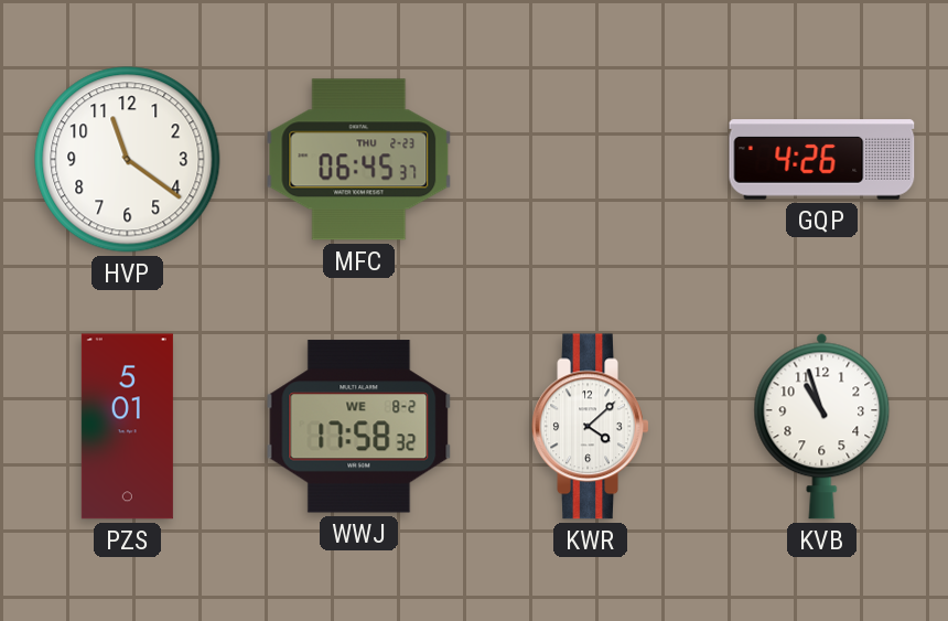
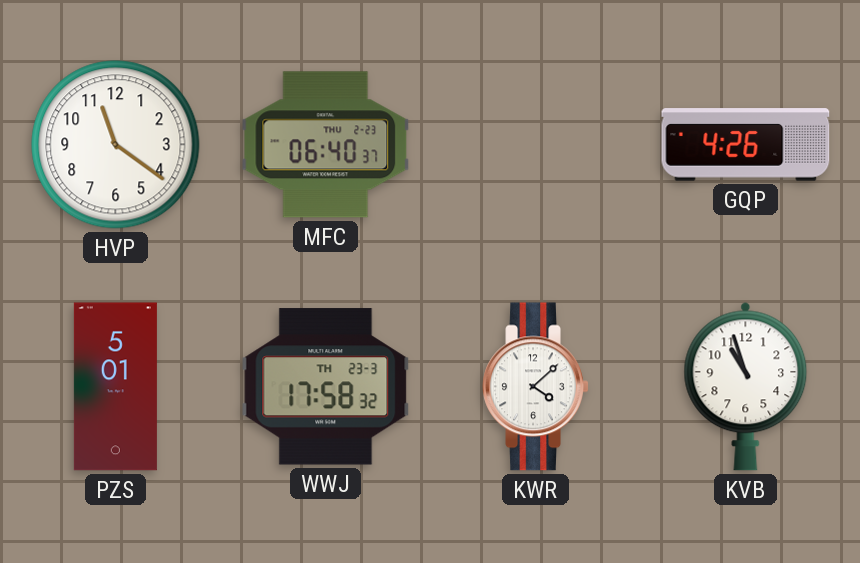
MFC: 06:45 -> 06:40 (326, 145)
WWJ date: WE 8-2 -> TH 23-3 (326, 387)
